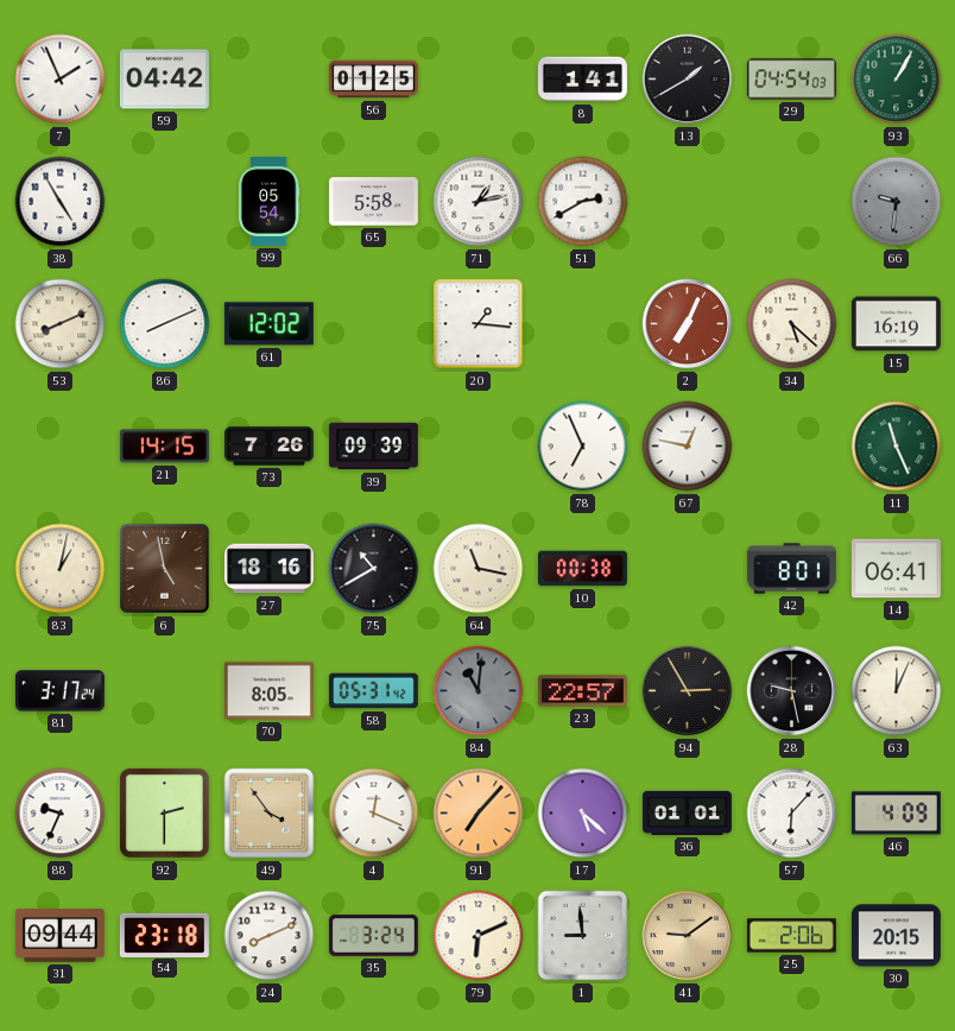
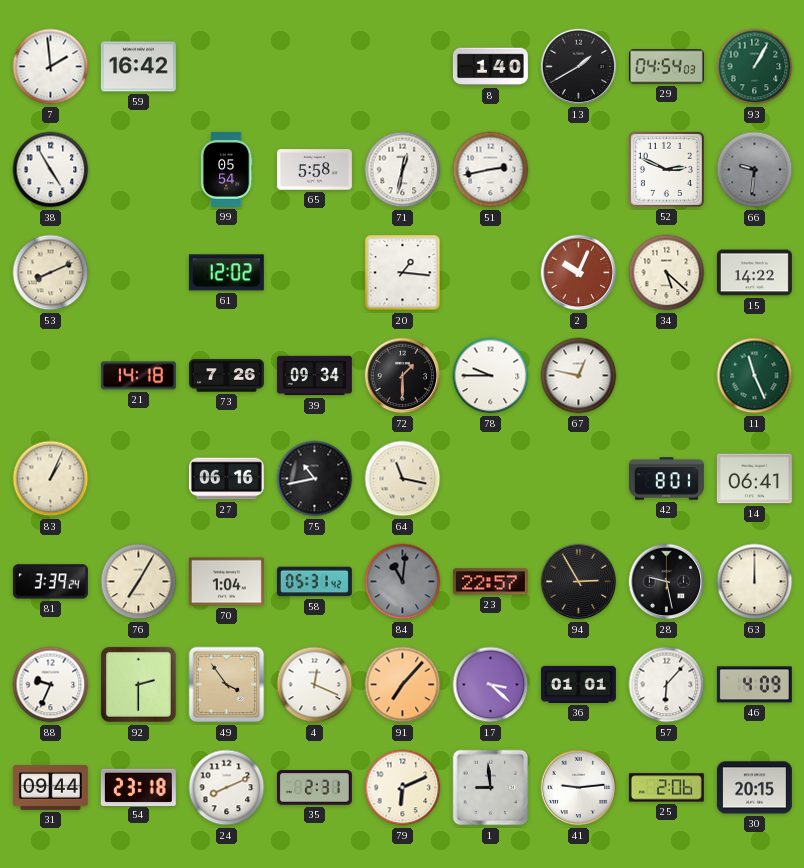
7: 1:56 -> 1:59 (51, 67)
59: 04:42 -> 16:42 (138, 67)
56: 01:25 -> none (373, 80)
8: 1:41 -> 1:40 (490, 67)
71: 1:13 -> 12:32 (403, 170)
51: 2:40 -> 2:43 (491, 170)
52: none -> 2:49 (666, 169)
86: 8:11 -> none (165, 324)
2: 7:04 -> 10:04 (579, 273)
15: 16:19 -> 14:22 (754, 273)
21: 14:15 -> 14:18 (138, 376)
39: 09:39 -> 09:34 (314, 376)
72: none -> 1:30 (403, 376)
78: 6:56 -> 9:45 (491, 376)
83: 1:02 -> 1:04 (51, 479)
6: 4:58 -> none (165, 569)
27: 18:16 -> 06:16 (226, 479)
75: 10:40 -> 10:43 (315, 479)
10: 00:38 -> none (582, 569)
81: 3:17 -> 3:39 (50, 582)
76: none -> 7:05 (139, 582)
70: 8:05 -> 1:04 (226, 582)
63: 12:04 -> 12:00 (755, 582)
17: 5:22 -> 3:22 (491, 685)
35: 3:24 -> 2:31 (314, 788)
41: 9:09 -> 9:14 (579, 788)
41 dial: champagne -> white (579, 788)
